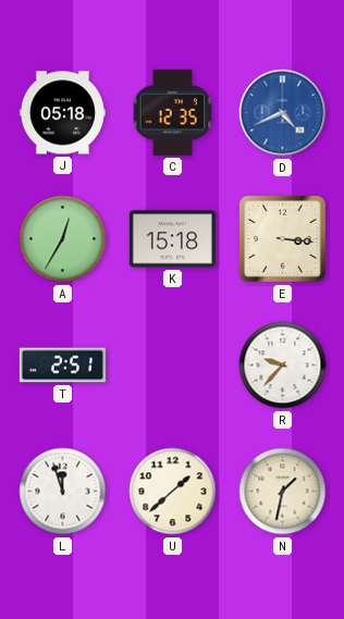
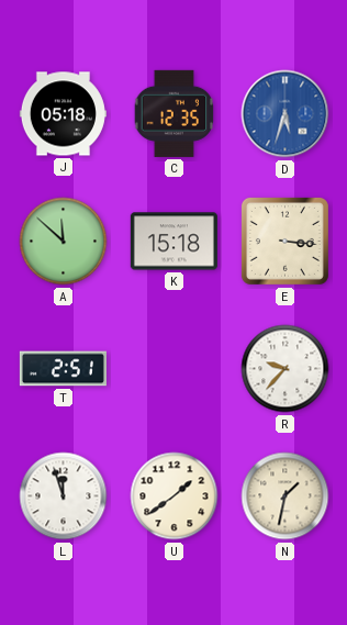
D: 4:41 -> 5:33 (286, 114)
A: 12:35 -> 11:52 (64, 242)
U: 1:38 -> 1:39 (175, 496)
